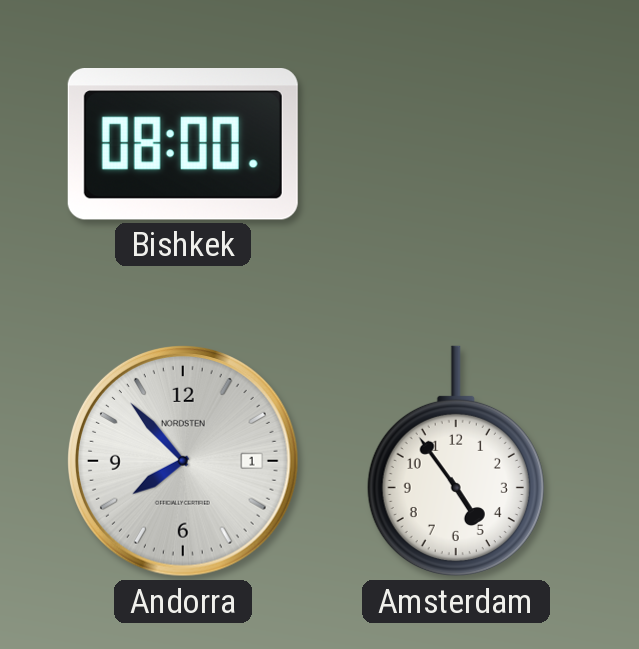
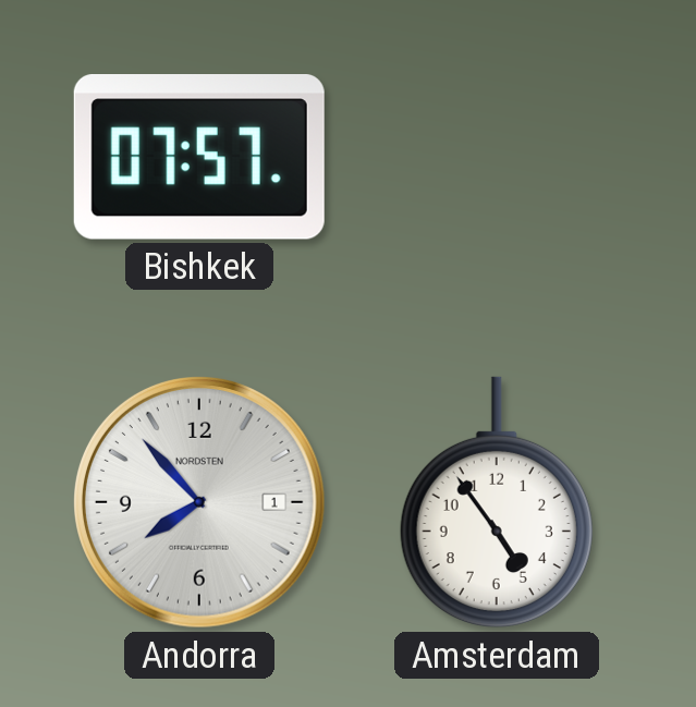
Bishkek: 08:00 -> 07:57 (199, 158)
